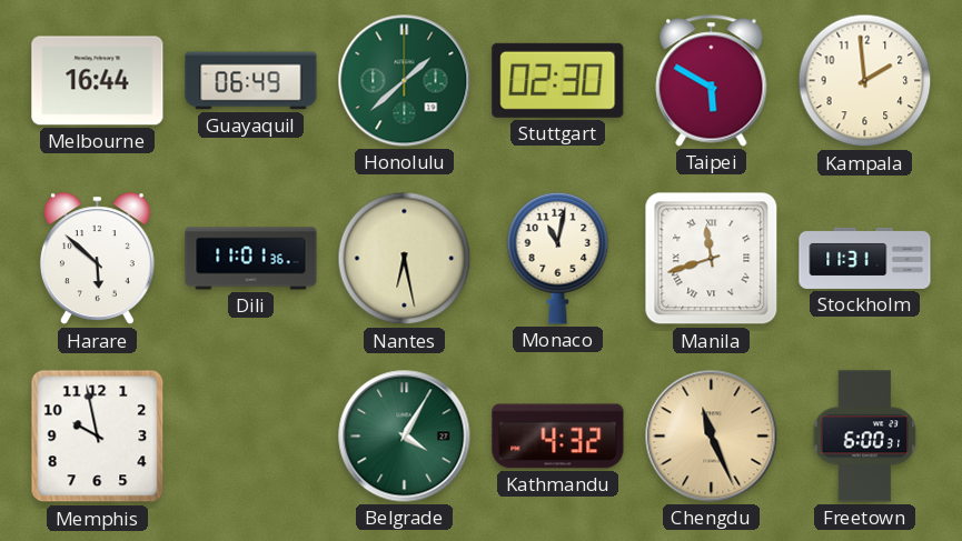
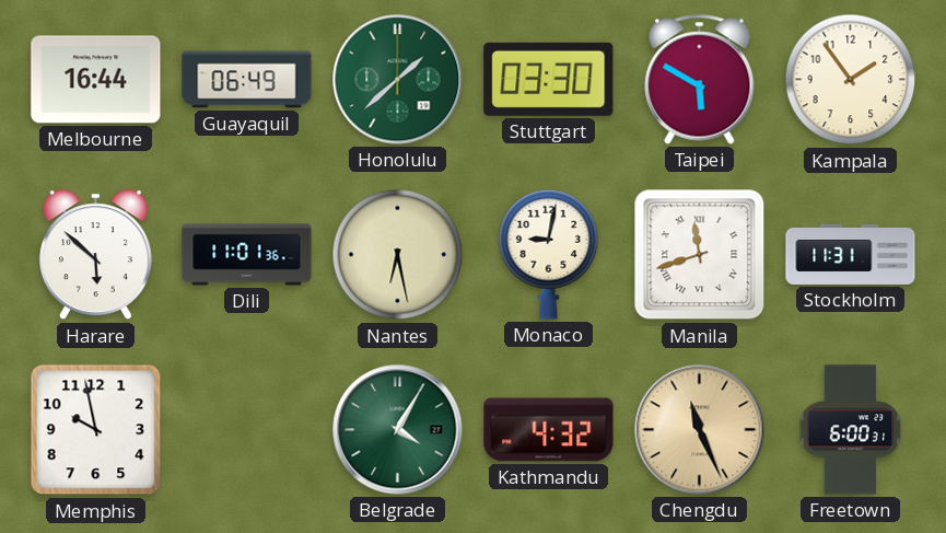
Stuttgart: 02:30 -> 03:30 (549, 79)
Kampala: 1:59 -> 1:54 (851, 80)
Monaco: 11:02 -> 9:02 (549, 254)
